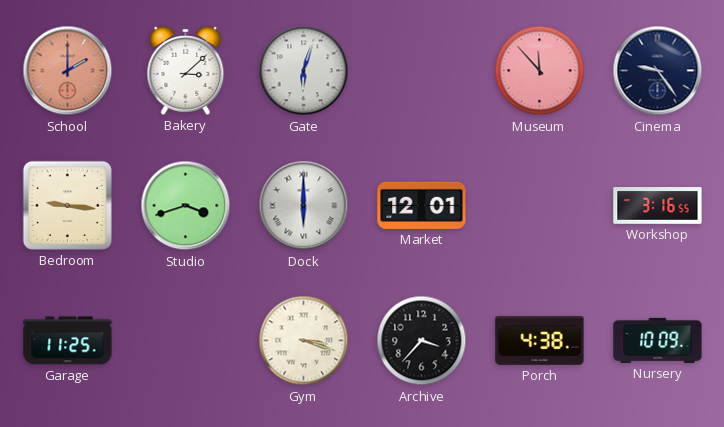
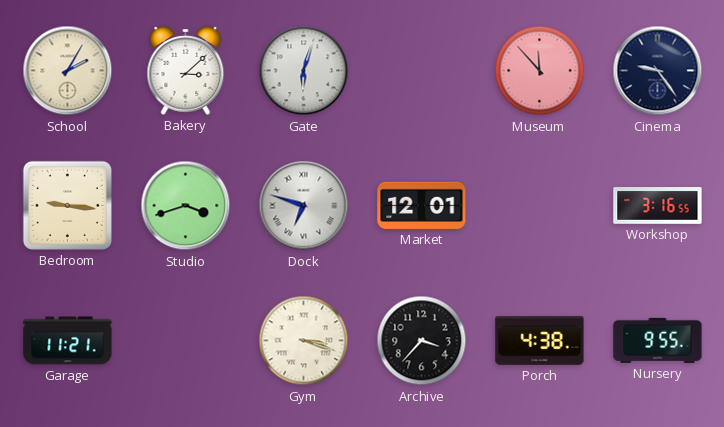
School: 2:00 -> 2:05 (68, 71)
School dial: salmon -> cream (68, 71)
Dock: 6:00 -> 6:48 (304, 206)
Garage: 11:25 -> 11:21 (68, 341)
Nursery: 10:09 -> 9:55 (658, 340)
